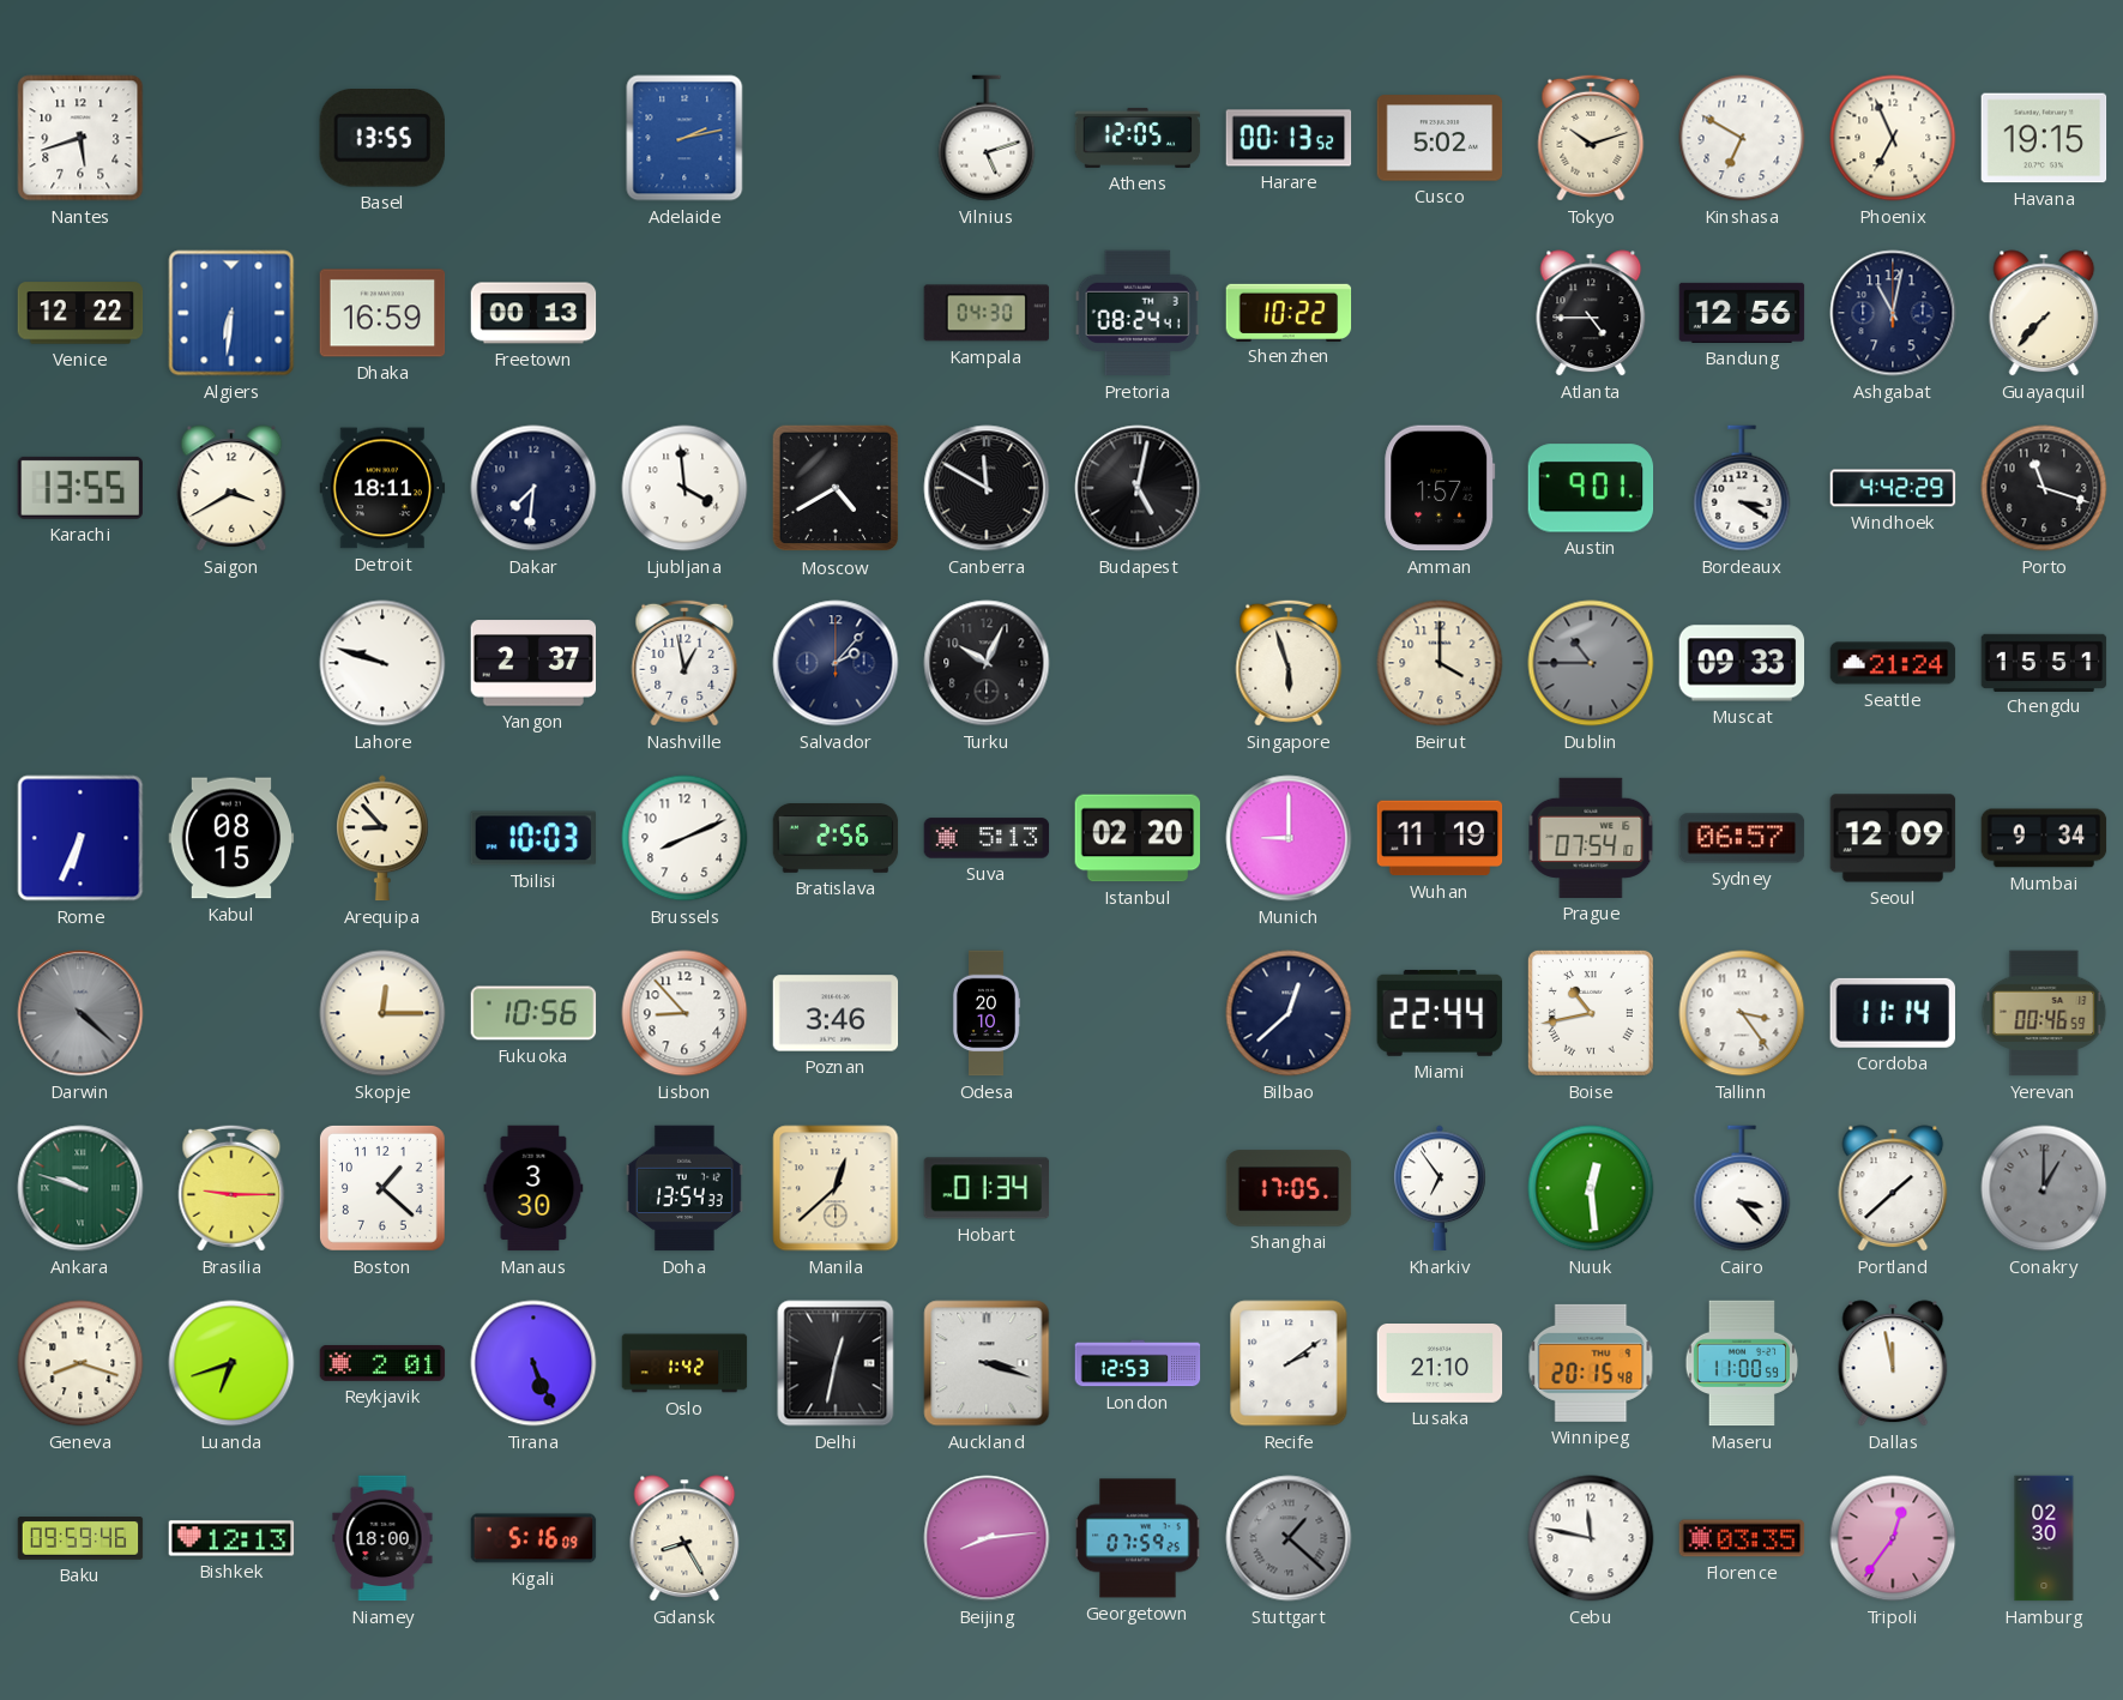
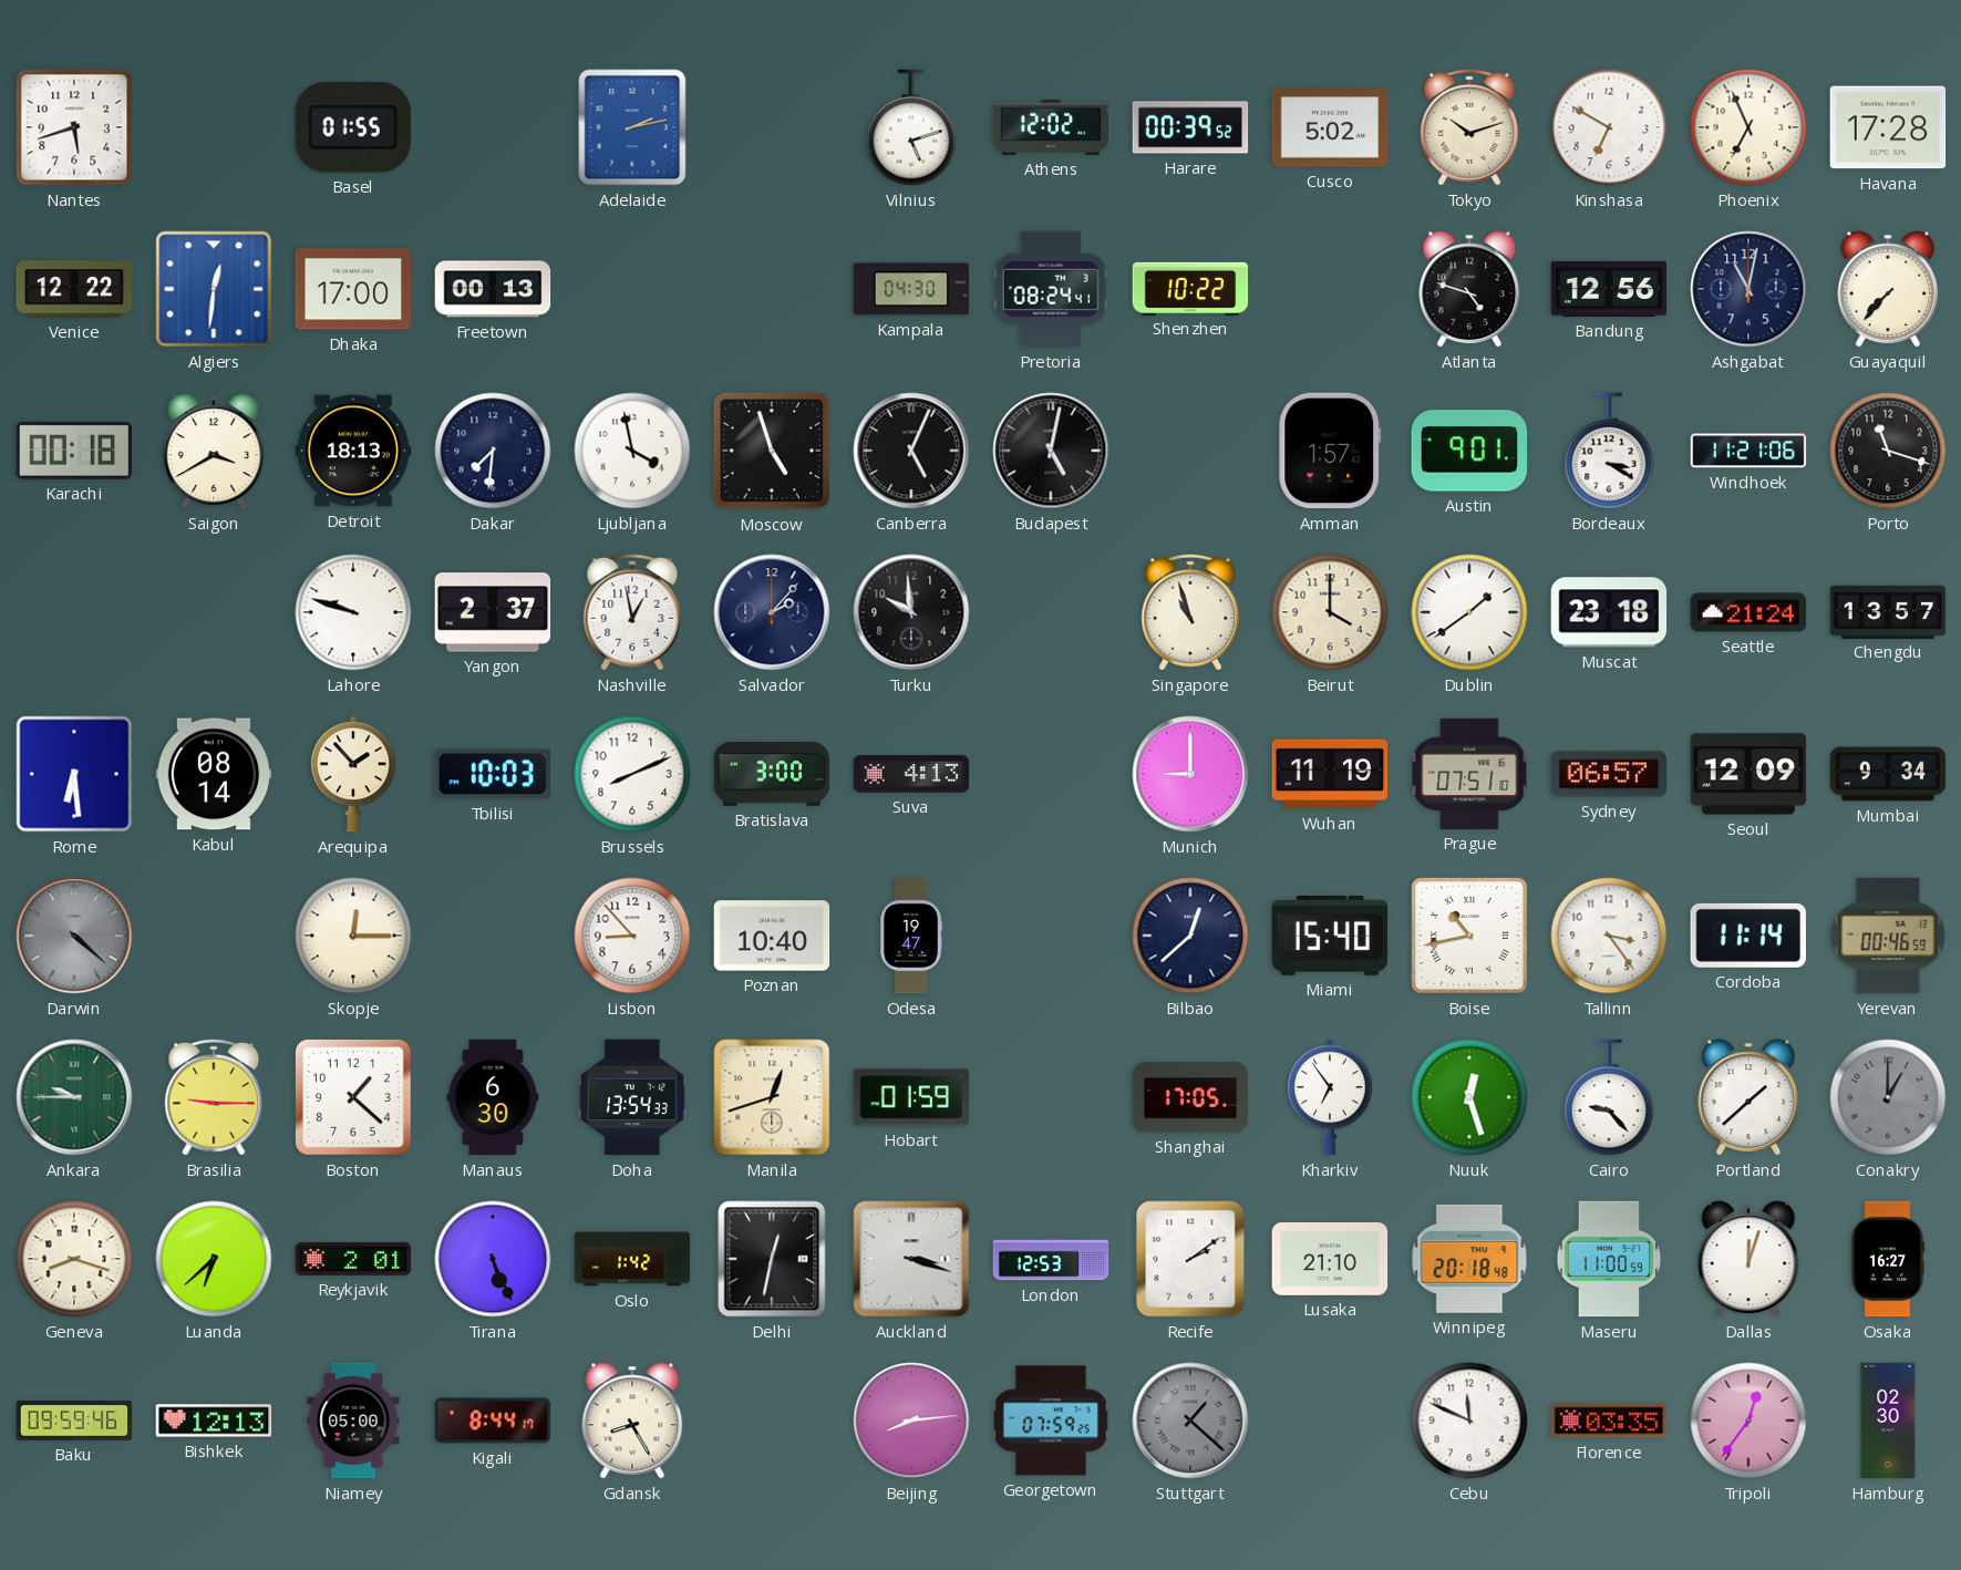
Basel: 13:55 -> 01:55 (353, 128)
Athens: 12:05 -> 12:02 (1051, 127)
Harare: 00:13 -> 00:39 (1190, 127)
Havana: 19:15 -> 17:28 (1888, 127)
Algiers: 6:31 -> 12:31 (214, 289)
Dhaka: 16:59 -> 17:00 (353, 289)
Atlanta: 4:45 -> 4:48 (1469, 289)
Karachi: 13:55 -> 00:18 (73, 451)
Detroit: 18:11 -> 18:13 (353, 451)
Ljubljana: 3:59 -> 3:58 (632, 451)
Moscow: 4:40 -> 4:57 (772, 451)
Canberra: 11:50 -> 5:04 (911, 451)
Windhoek: 4:42 -> 11:21 (1748, 451)
Turku: 10:04 -> 9:59 (911, 612)
Singapore: 5:57 -> 10:57 (1190, 612)
Dublin: 10:45 -> 1:39 (1469, 612)
Dublin dial: grey -> white (1469, 612)
Muscat: 09:33 -> 23:18 (1609, 612)
Chengdu: 15:51 -> 13:57 (1888, 611)
Rome: 6:34 -> 6:29 (74, 774)
Kabul: 08:15 -> 08:14 (214, 774)
Arequipa: 8:53 -> 1:53 (353, 774)
Bratislava: 2:56 -> 3:00 (772, 774)
Suva: 5:13 -> 4:13 (911, 774)
Istanbul: 02:20 -> none (1138, 838)
Prague: 07:54 -> 07:51 (1469, 774)
Fukuoka: 10:56 -> none (533, 1013)
Poznan: 3:46 -> 10:40 (772, 936)
Odesa: 20:10 -> 19:47 (911, 936)
Miami: 22:44 -> 15:40 (1330, 936)
Ankara: 9:48 -> 9:45 (74, 1097)
Manaus: 3:30 -> 6:30 (493, 1097)
Manila: 12:38 -> 12:42 (772, 1097)
Hobart: 01:34 -> 01:59 (911, 1097)
Nuuk: 12:29 -> 12:27 (1469, 1097)
Cairo: 3:23 -> 9:23 (1609, 1097)
Luanda: 6:42 -> 6:38 (214, 1259)
Winnipeg: 20:15 -> 20:18 (1469, 1259)
Dallas: 11:58 -> 12:03 (1748, 1259)
Osaka: none -> 16:27 (1888, 1259)
Niamey: 18:00 -> 05:00 (353, 1421)
Kigali: 5:16 -> 8:44 (493, 1421)
Cebu: 11:47 -> 11:49 (1469, 1421)
